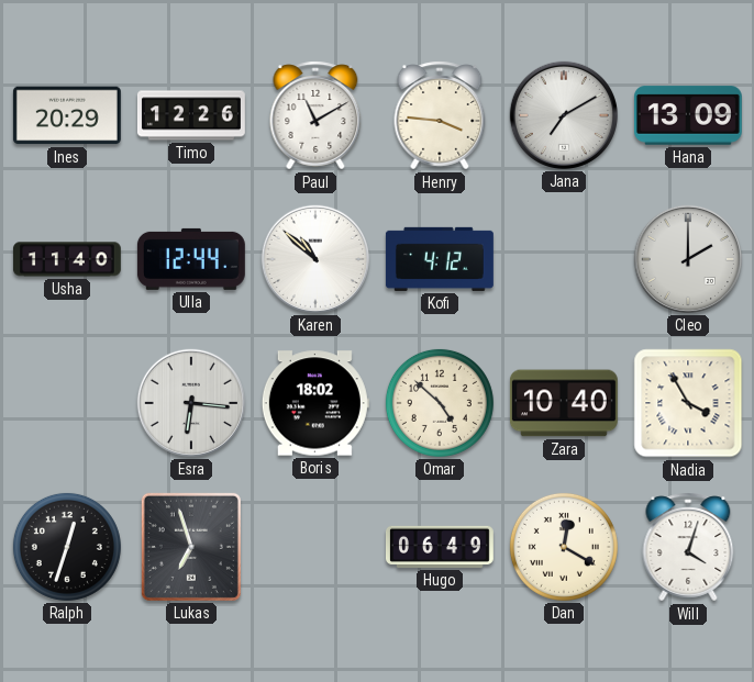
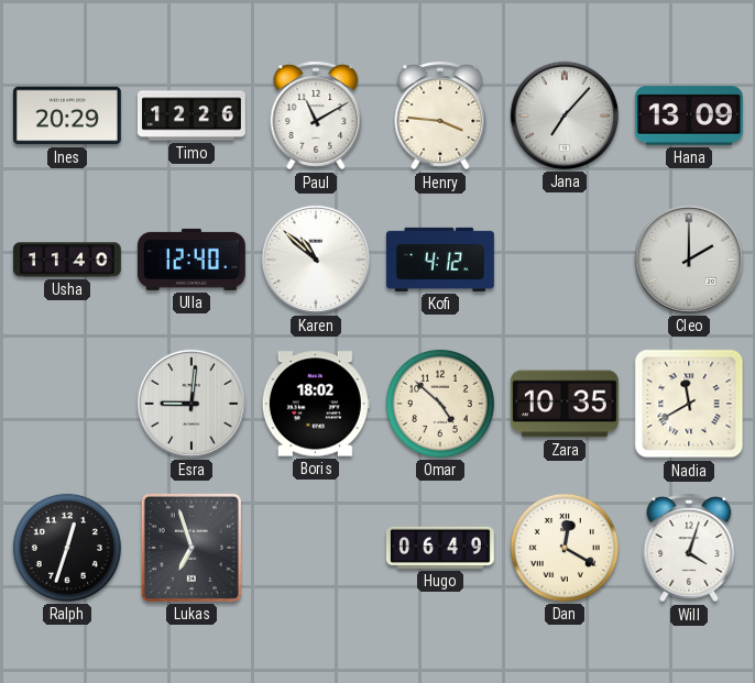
Jana: 7:10 -> 7:07 (565, 115)
Ulla: 12:44 -> 12:40 (192, 260)
Esra: 6:16 -> 9:01 (192, 404)
Zara: 10:40 -> 10:35 (565, 404)
Nadia: 3:55 -> 11:40 (689, 404)
